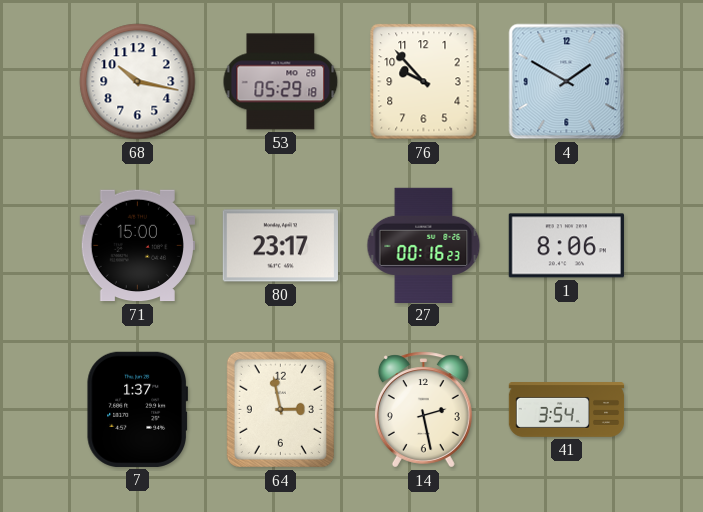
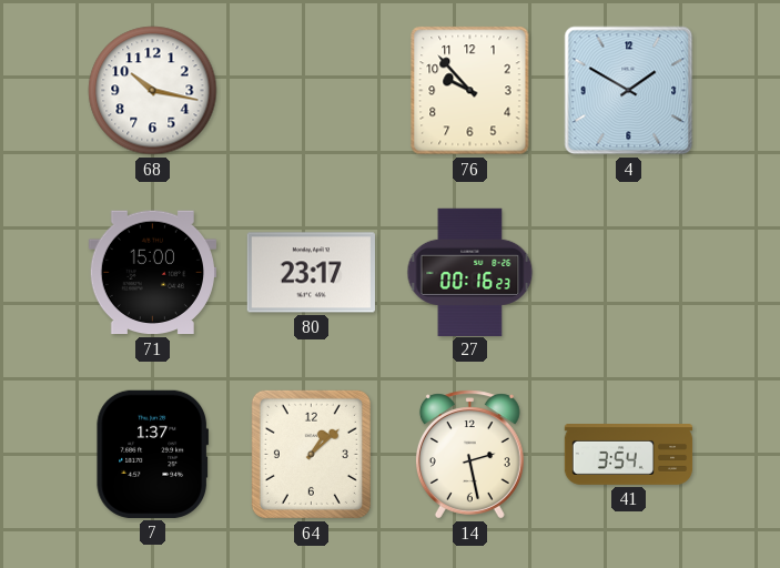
53: 05:29 -> none (281, 82)
1: 8:06 -> none (566, 246)
64: 2:58 -> 1:08 (311, 454)
